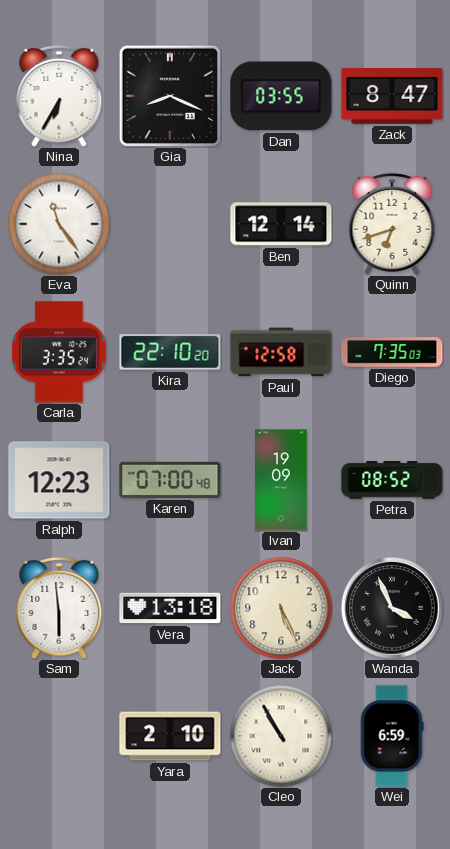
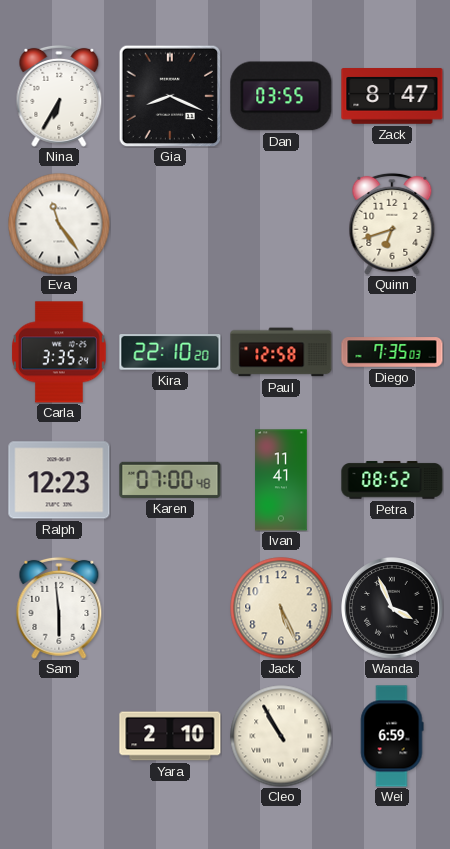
Ben: 12:14 -> none (281, 224)
Ivan: 19:09 -> 11:41 (281, 480)
Vera: 13:18 -> none (170, 608)
